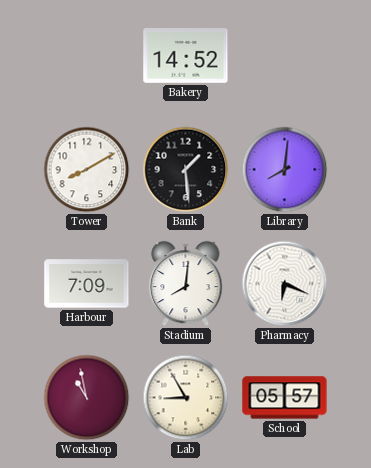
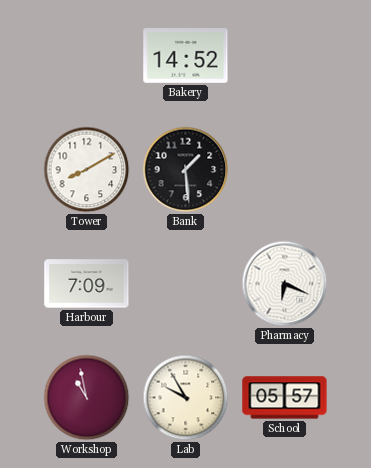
Library: 8:01 -> none (285, 170)
Stadium: 8:01 -> none (186, 284)
Lab: 8:55 -> 9:55 (186, 398)
